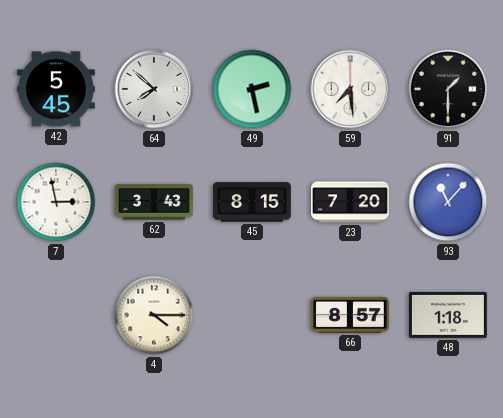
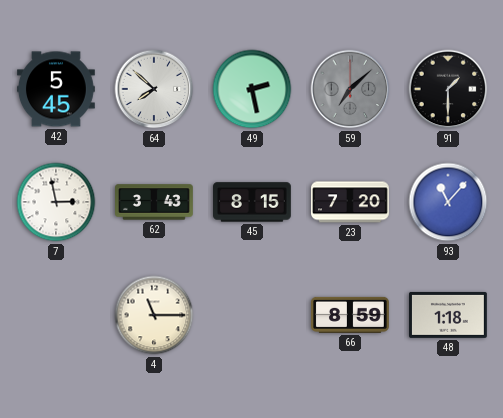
59: 7:29 -> 7:08 (350, 89)
59 dial: white -> grey (350, 89)
4: 4:15 -> 11:15 (154, 315)
66: 8:57 -> 8:59 (351, 315)
